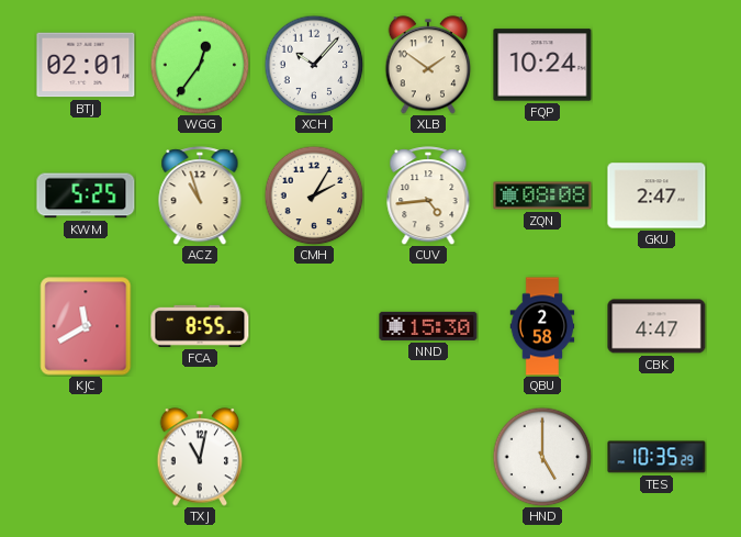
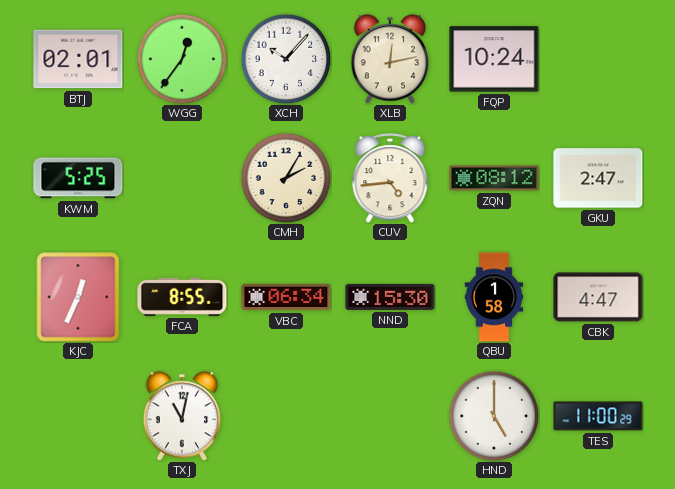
XLB: 1:51 -> 12:13 (390, 59)
ACZ: 10:57 -> none (200, 195)
ZQN: 08:08 -> 08:12 (494, 178)
KJC: 11:40 -> 12:34 (78, 297)
VBC: none -> 06:34 (286, 297)
QBU: 2:58 -> 1:58 (494, 297)
TES: 10:35 -> 11:00 (598, 416)
